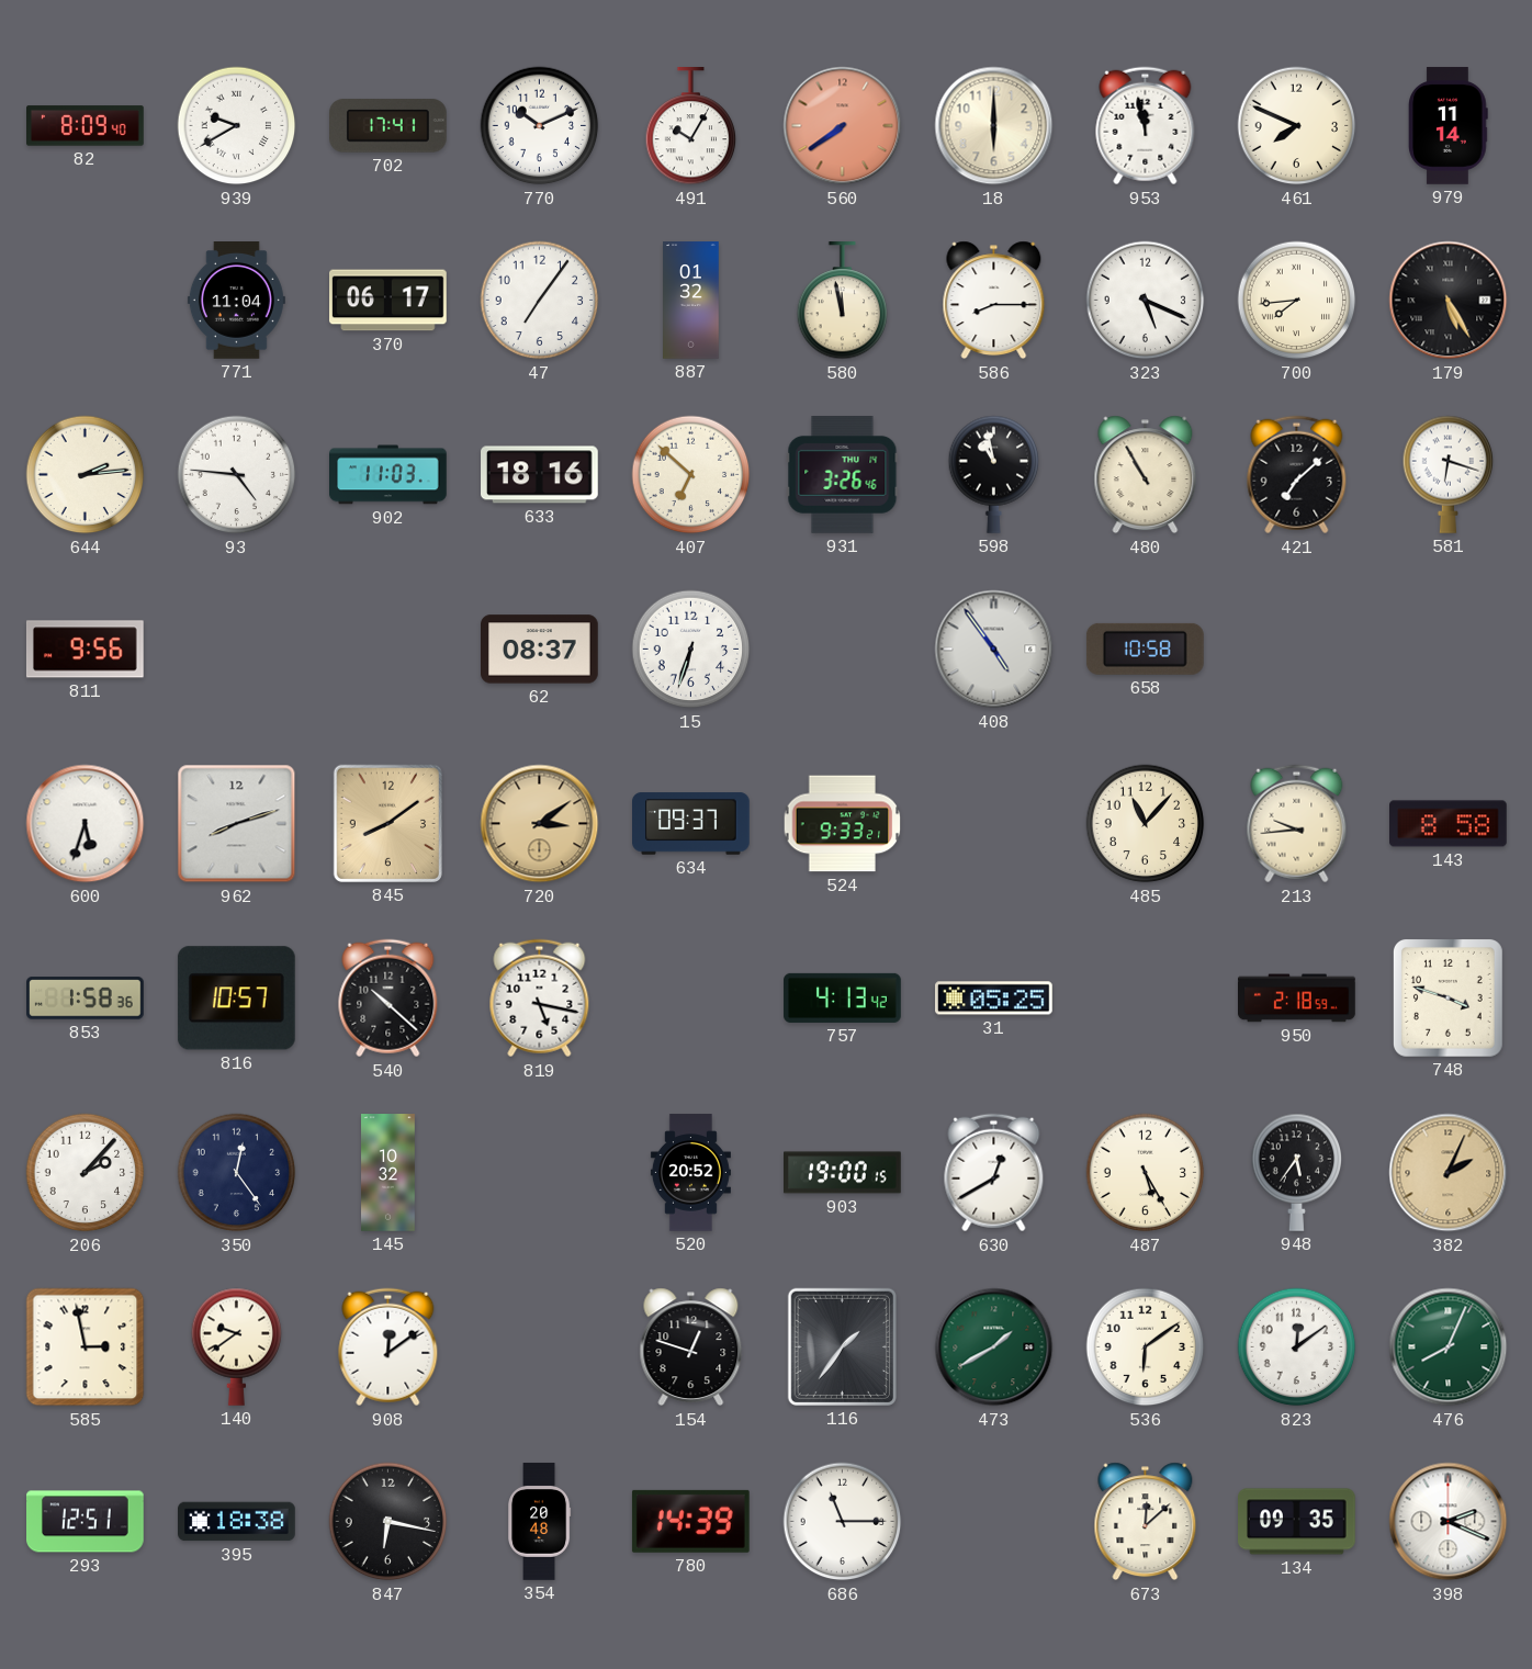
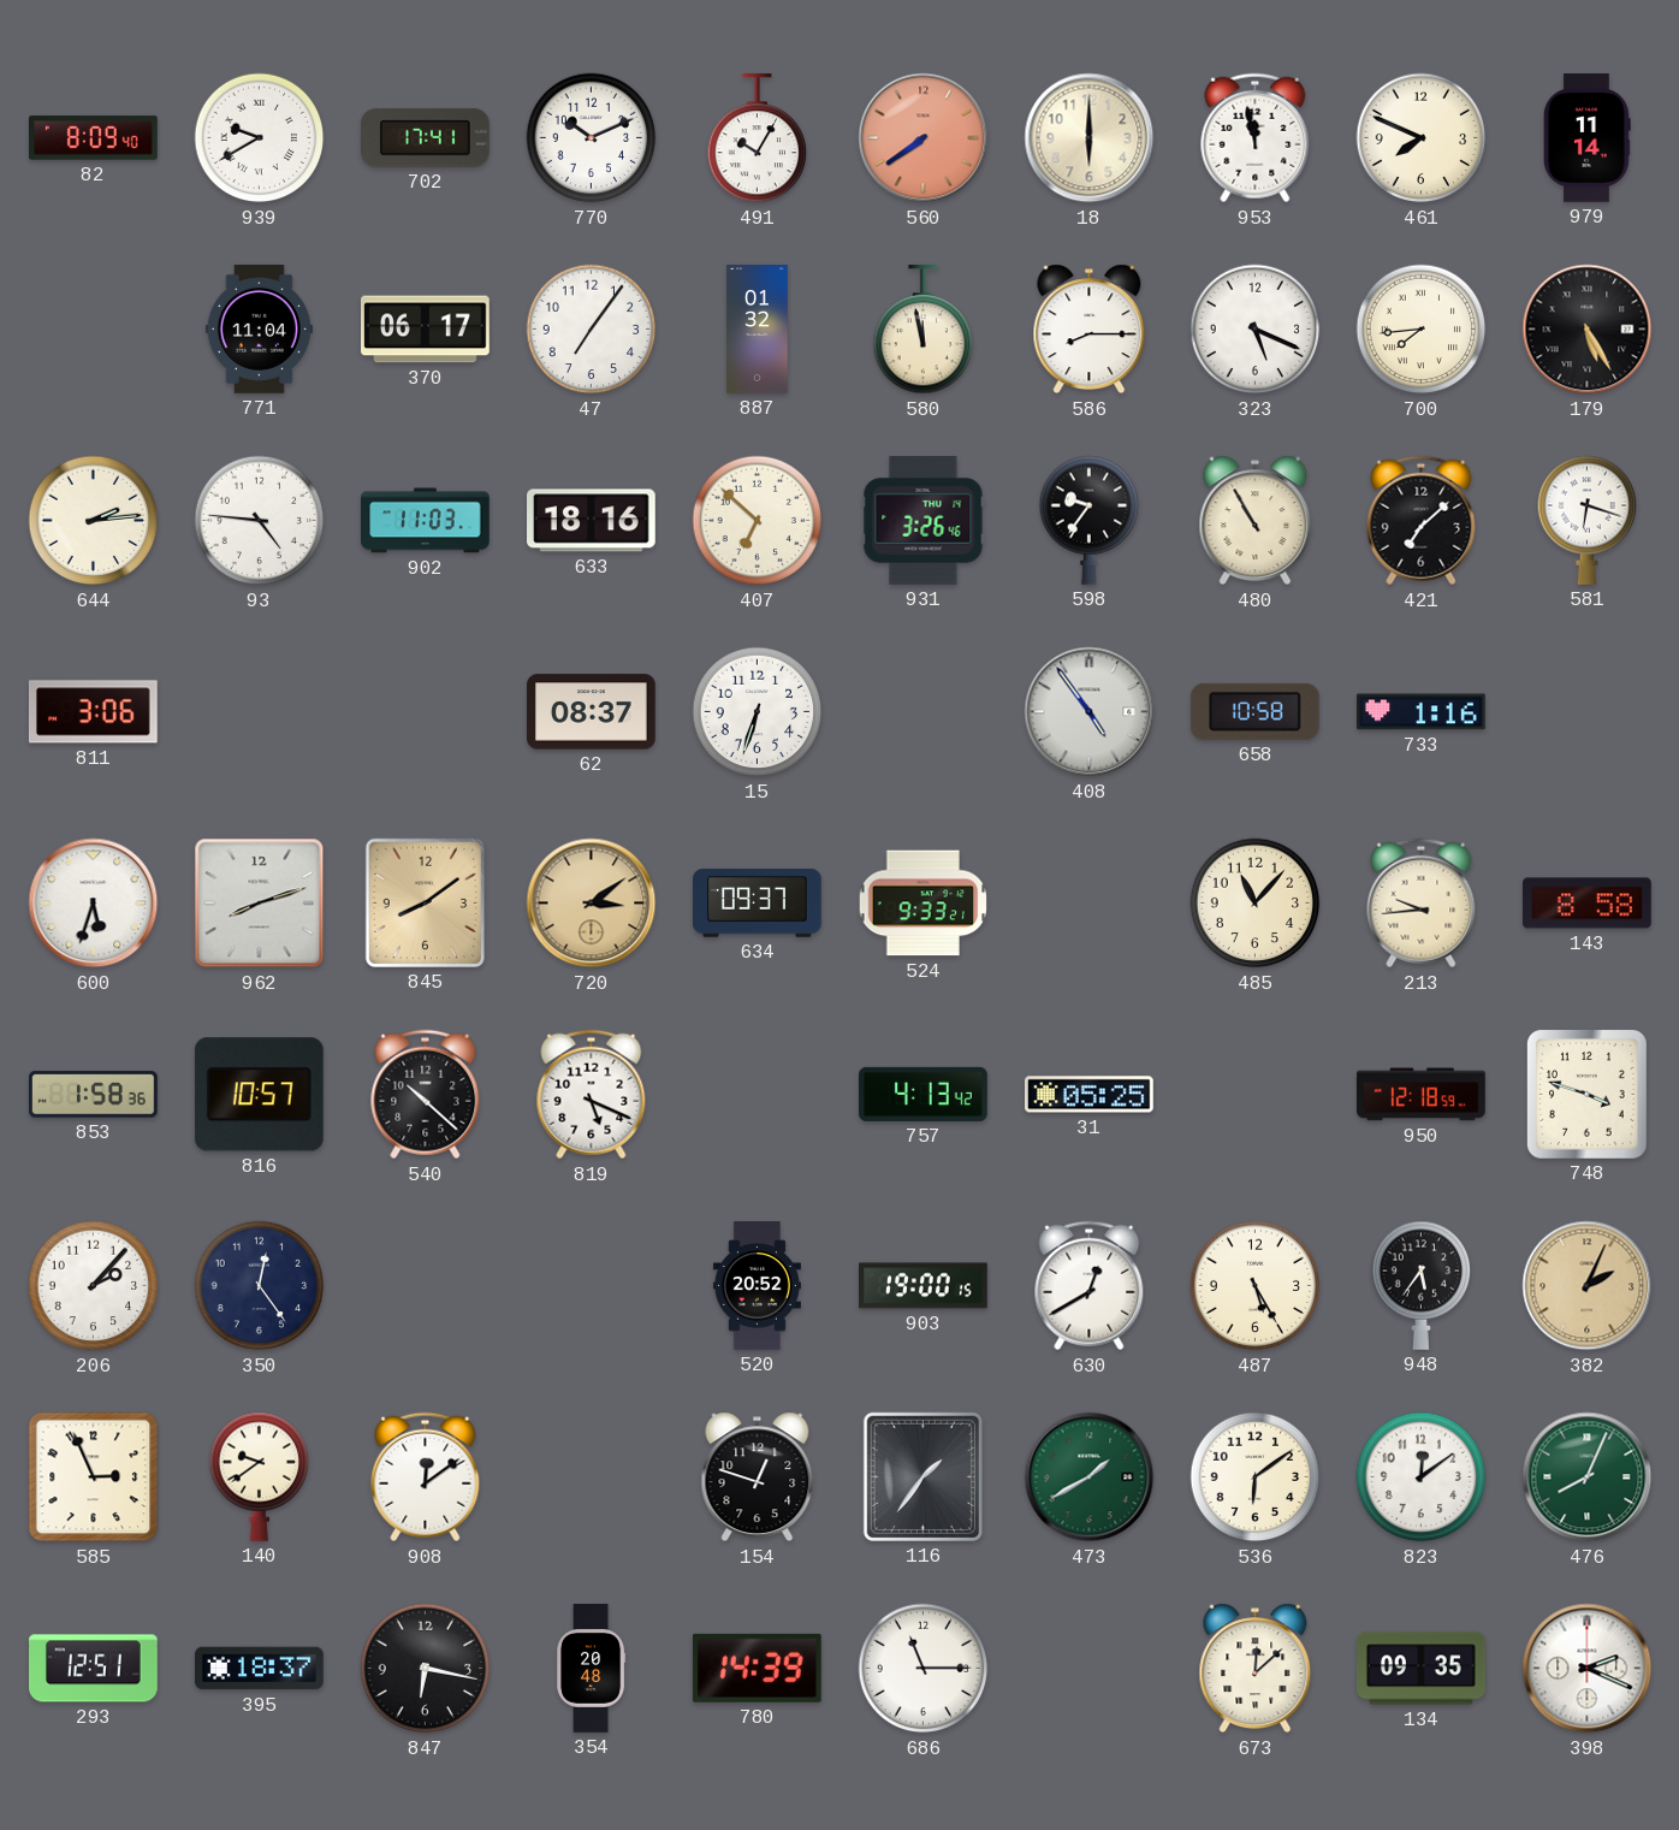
598: 10:58 -> 9:36 (1090, 520)
811: 9:56 -> 3:06 (93, 712)
733: none -> 1:16 (1422, 712)
819: 5:17 -> 5:19 (592, 1095)
950: 2:18 -> 12:18 (1422, 1095)
145: 10:32 -> none (388, 1173)
585: 2:58 -> 2:56 (94, 1477)
395: 18:38 -> 18:37 (260, 1669)
